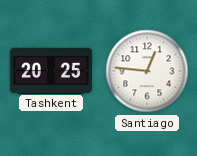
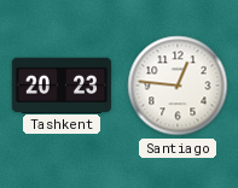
Tashkent: 20:25 -> 20:23 (62, 84)
